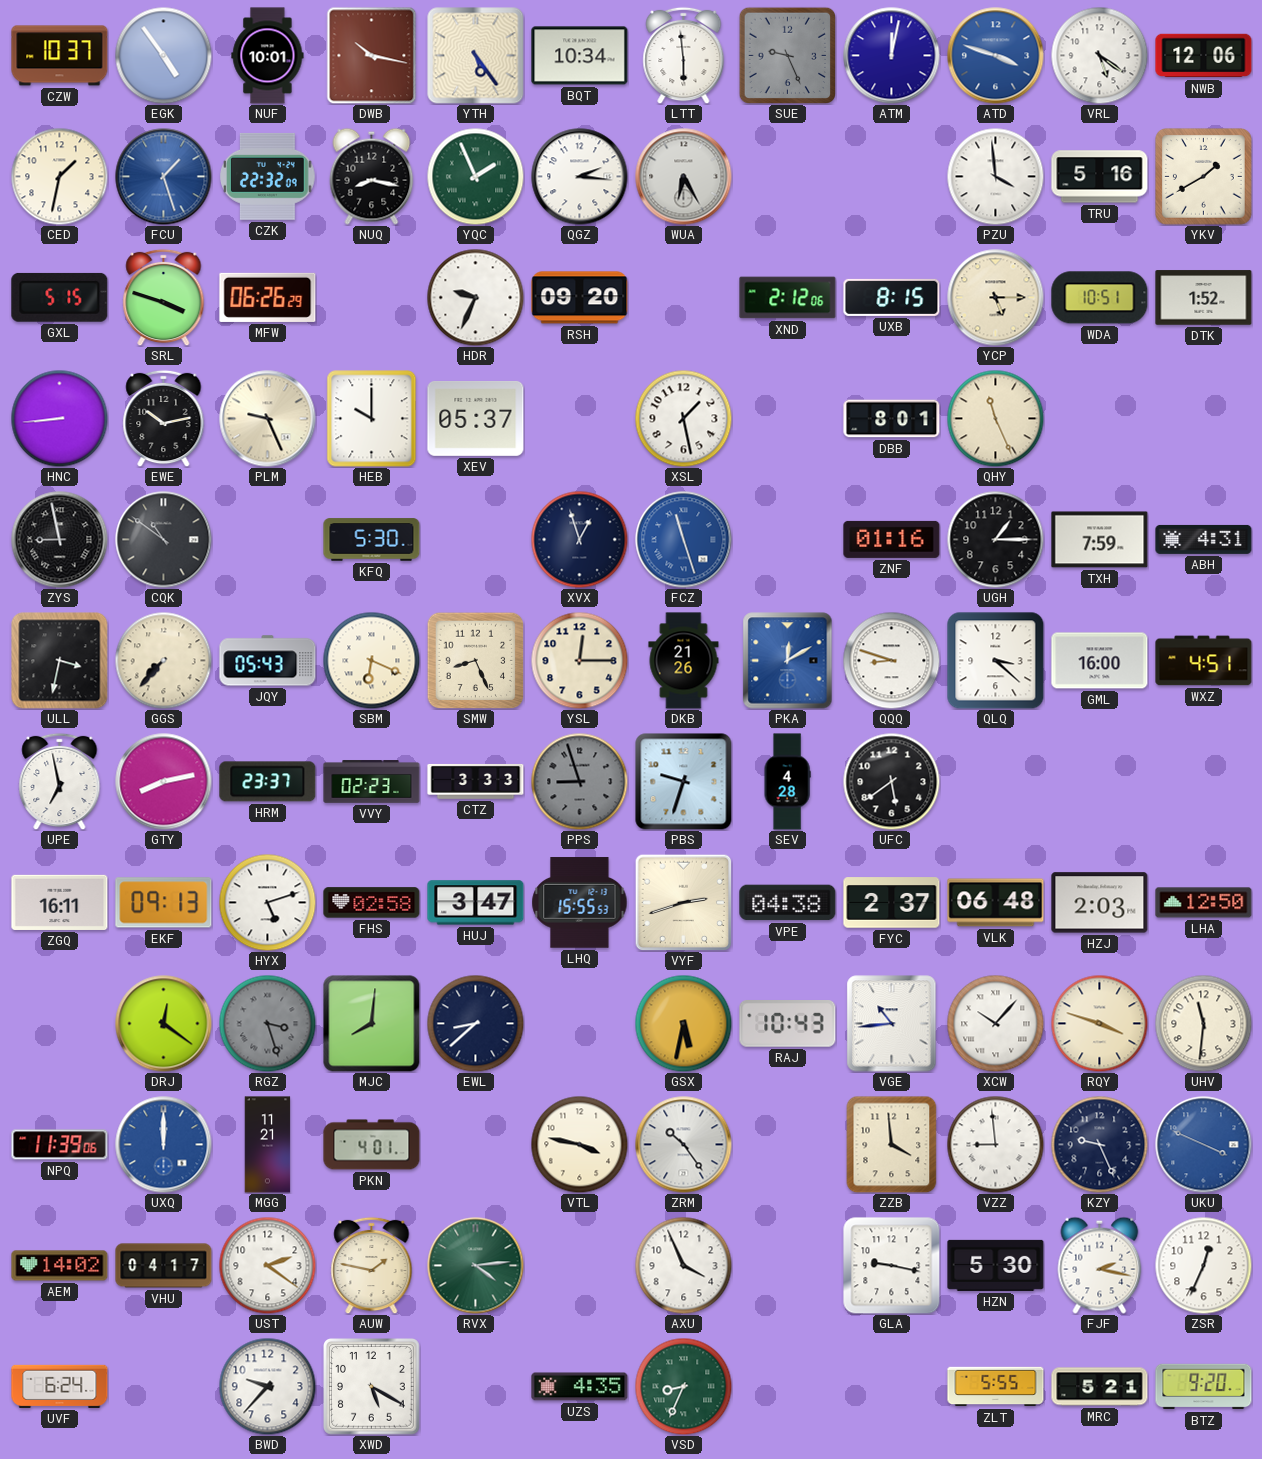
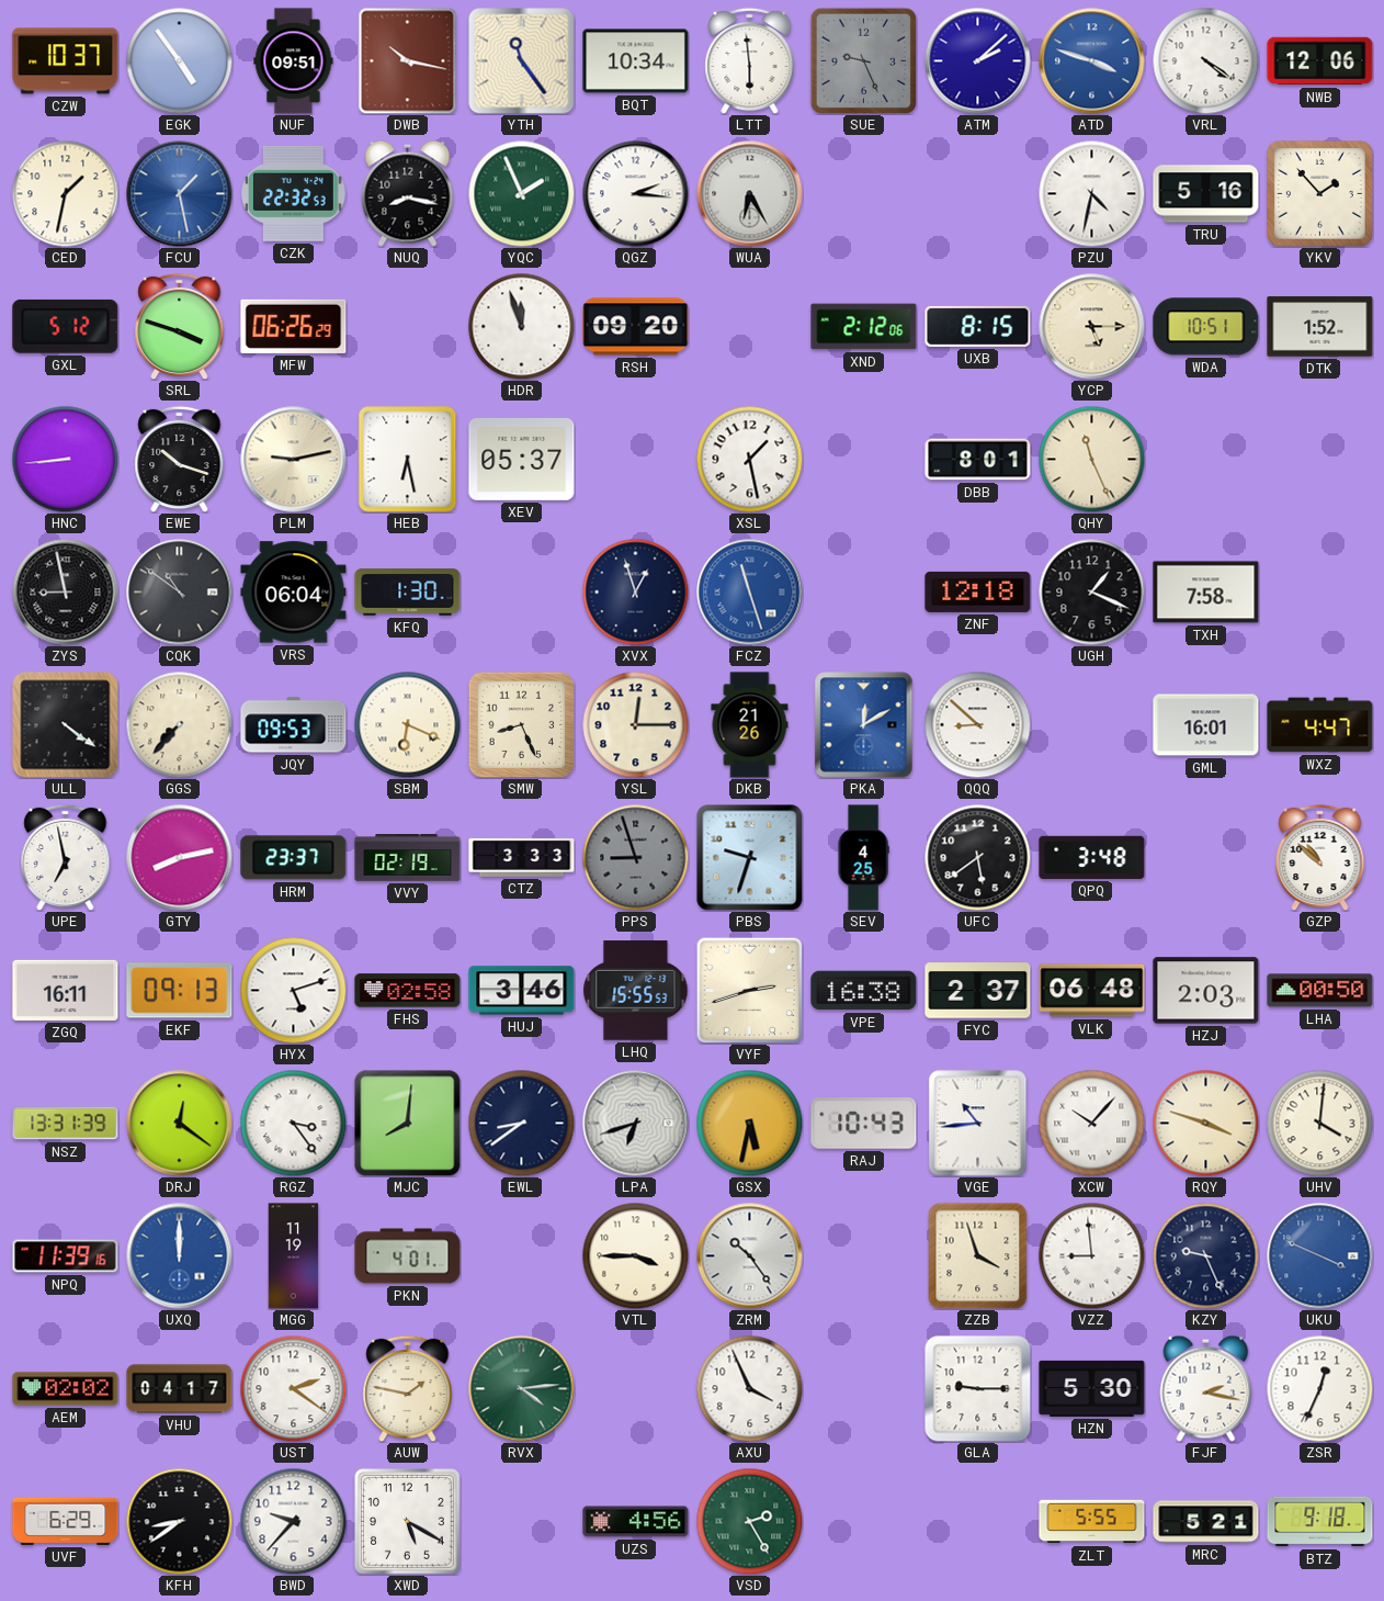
NUF: 10:01 -> 09:51 (294, 61)
YTH: 5:24 -> 11:24 (522, 61)
ATM: 12:02 -> 2:08 (978, 61)
VRL: 5:21 -> 4:21 (1205, 60)
FCU: 1:27 -> 1:28 (180, 194)
CZK: 22:32:09 -> 22:32:53 (294, 193)
PZU: 3:59 -> 4:32 (1091, 193)
YKV: 1:40 -> 1:53 (1320, 194)
GXL: 5:15 -> 5:12 (66, 326)
HDR: 9:34 -> 11:57 (521, 326)
EWE: 10:13 -> 10:18 (180, 459)
PLM: 9:26 -> 9:13 (294, 460)
HEB: 10:00 -> 6:28 (408, 460)
VRS: none -> 06:04 (294, 593)
KFQ: 5:30 -> 1:30 (408, 593)
ZNF: 01:16 -> 12:18 (978, 591)
UGH: 1:15 -> 1:19 (1091, 591)
TXH: 7:59 -> 7:58 (1206, 593)
ABH: 4:31 -> none (1204, 539)
ULL: 3:32 -> 4:21 (66, 725)
JQY: 05:43 -> 09:53 (294, 725)
QQQ: 8:48 -> 8:52 (977, 724)
QLQ: 3:22 -> none (996, 661)
GML: 16:00 -> 16:01 (1206, 725)
WXZ: 4:51 -> 4:47 (1320, 725)
VVY: 02:23 -> 02:19 (408, 858)
SEV: 4:28 -> 4:25 (863, 858)
QPQ: none -> 3:48 (1092, 857)
GZP: none -> 10:52 (1320, 857)
HUJ: 3:47 -> 3:46 (522, 991)
VPE: 04:38 -> 16:38 (864, 991)
LHA: 12:50 -> 00:50 (1320, 991)
NSZ: none -> 13:31 (66, 1124)
RGZ: 3:27 -> 3:24 (293, 1123)
RGZ dial: grey -> white (293, 1123)
EWL: 8:38 -> 8:39 (521, 1123)
LPA: none -> 6:42 (636, 1124)
UHV: 11:31 -> 4:01 (1319, 1123)
NPQ: 11:39:06 -> 11:39:16 (66, 1256)
MGG: 11:21 -> 11:19 (294, 1256)
VTL: 3:47 -> 3:45 (635, 1255)
ZZB: 3:59 -> 3:57 (978, 1255)
AEM: 14:02 -> 02:02 (66, 1389)
GLA: 9:17 -> 9:15 (978, 1389)
UVF: 6:24 -> 6:29 (66, 1521)
KFH: none -> 8:39 (179, 1521)
UZS: 4:35 -> 4:56 (636, 1522)
VSD: 8:34 -> 2:25 (749, 1521)
BTZ: 9:20 -> 9:18 (1320, 1522)
